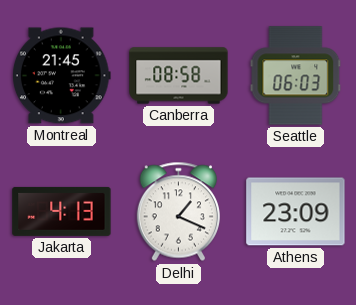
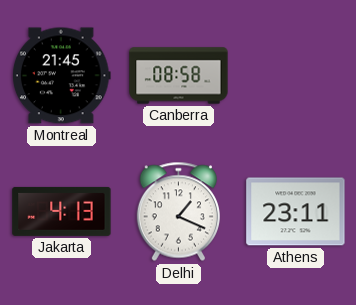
Seattle: 06:03 -> none (296, 76)
Athens: 23:09 -> 23:11 (296, 212)
